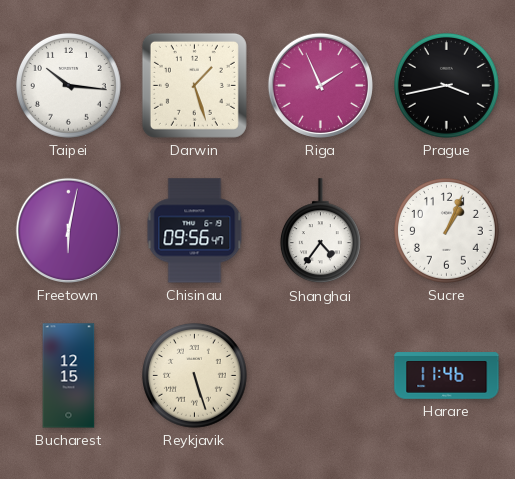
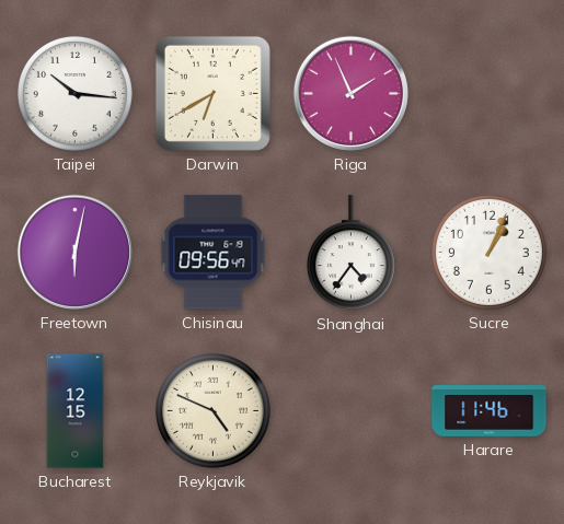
Darwin: 1:27 -> 6:40 (212, 93)
Prague: 3:43 -> none (446, 85)
Reykjavik: 5:27 -> 4:49 (212, 410)
